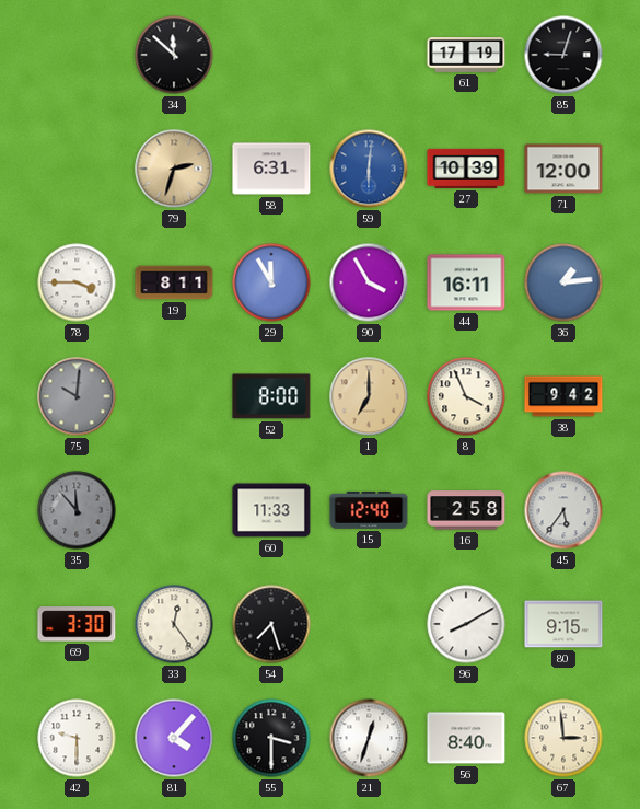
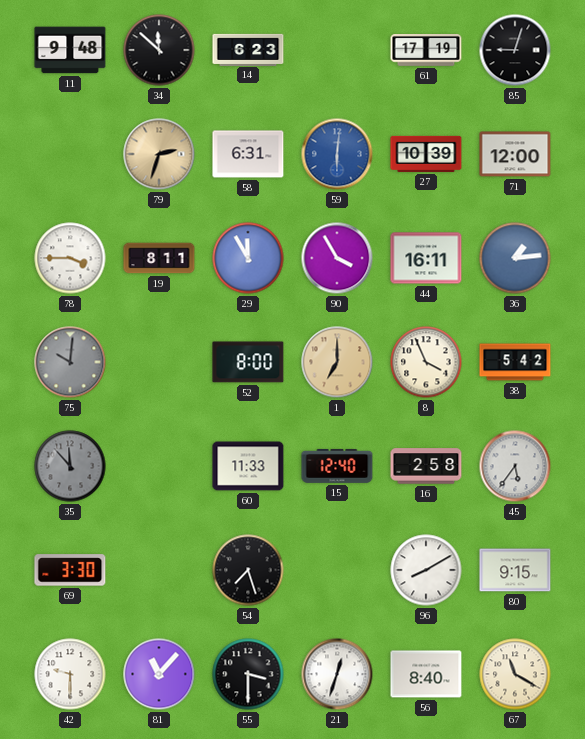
11: none -> 9:48 (70, 50)
14: none -> 6:23 (248, 49)
38: 9:42 -> 5:42 (515, 362)
33: 12:24 -> none (174, 624)
81: 4:07 -> 11:07 (159, 674)
67: 2:59 -> 11:20 (515, 674)
